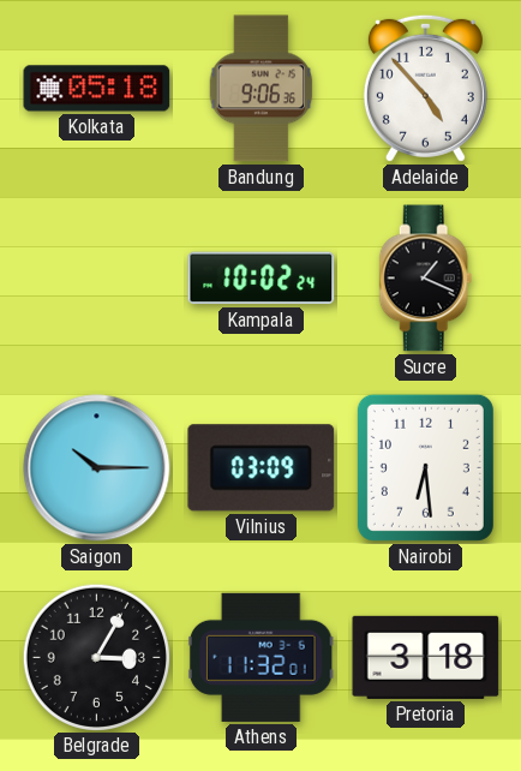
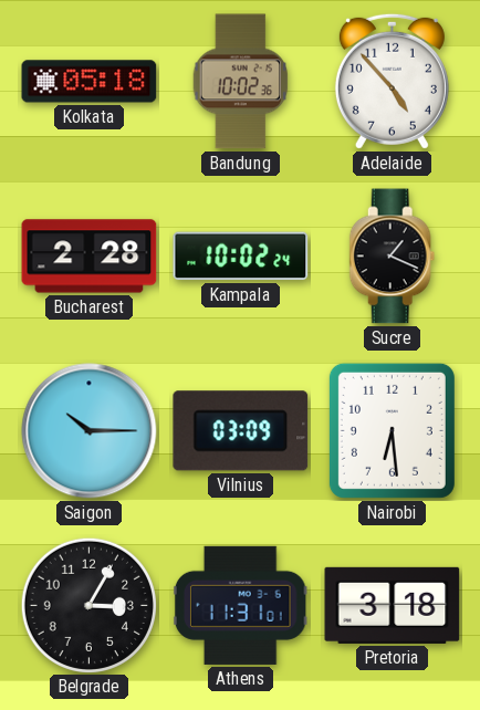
Bandung: 9:06 -> 10:02 (241, 82)
Bucharest: none -> 2:28 (90, 257)
Athens: 11:32 -> 11:31 (240, 605)
